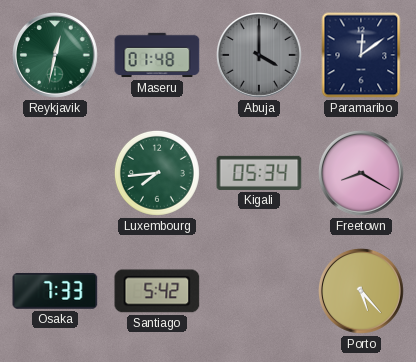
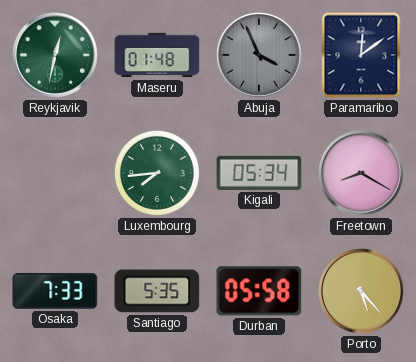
Abuja: 4:00 -> 3:56 (260, 56)
Santiago: 5:42 -> 5:35 (157, 291)
Durban: none -> 05:58 (259, 291)
